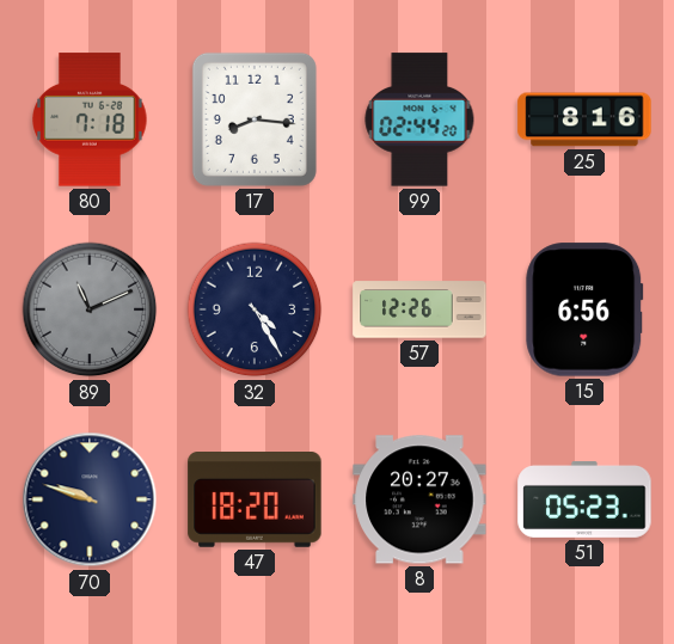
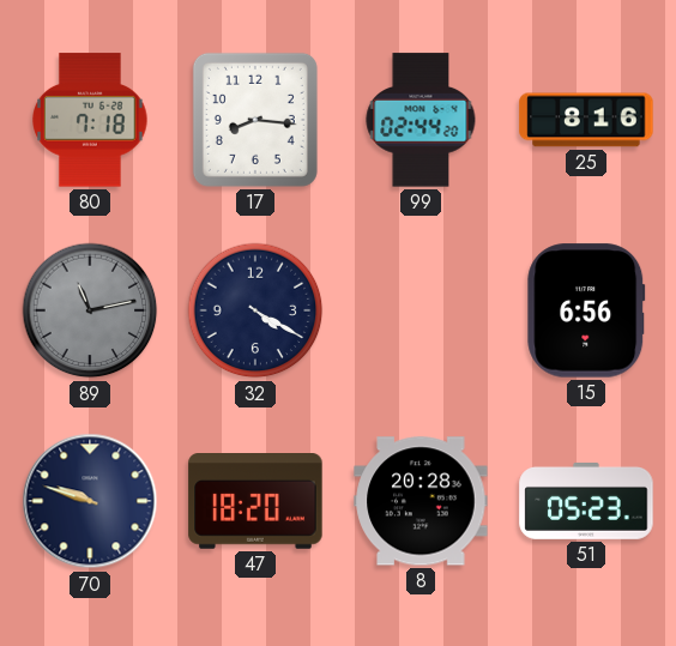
89: 11:11 -> 11:13 (90, 310)
32: 4:25 -> 4:20 (255, 310)
57: 12:26 -> none (419, 309)
8: 20:27 -> 20:28 (421, 501)
